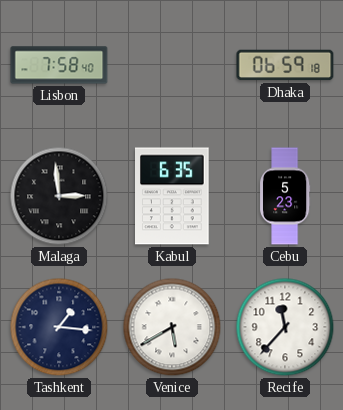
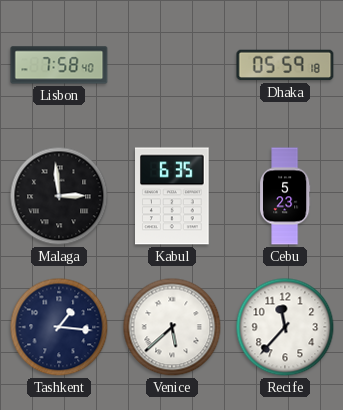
Dhaka: 06:59 -> 05:59 (285, 65)
Venice: 5:40 -> 5:38 (172, 327)
